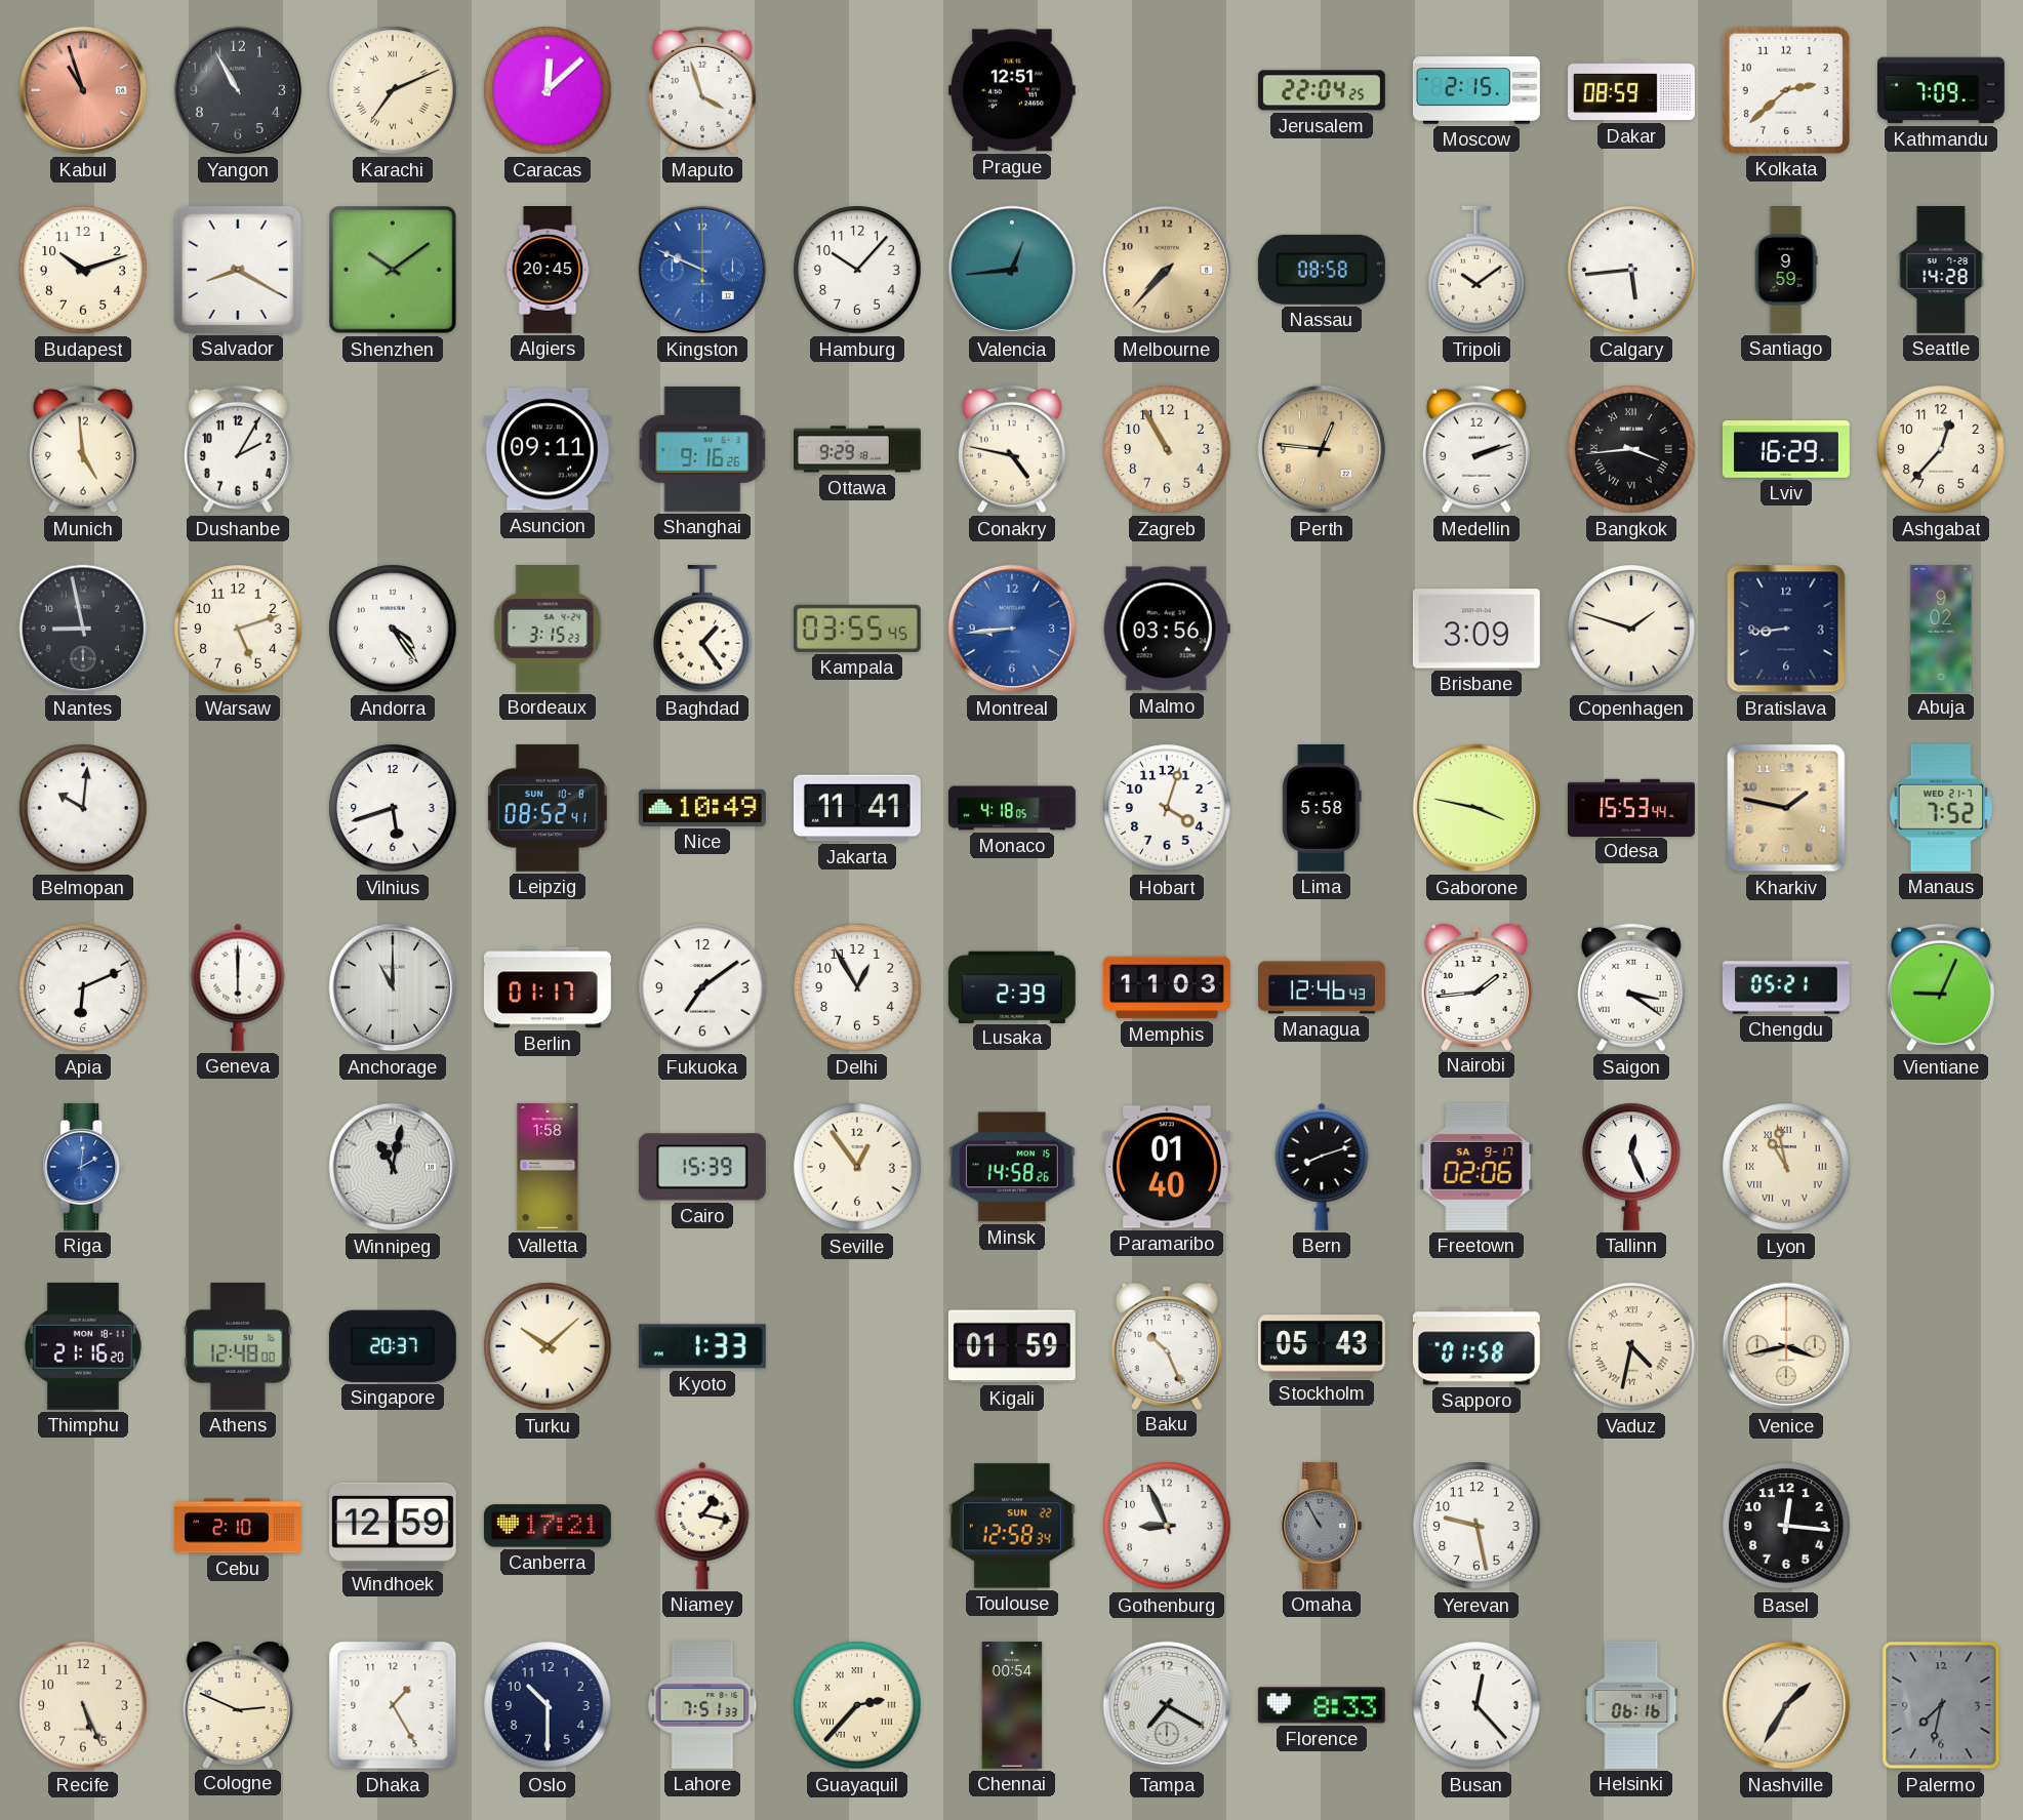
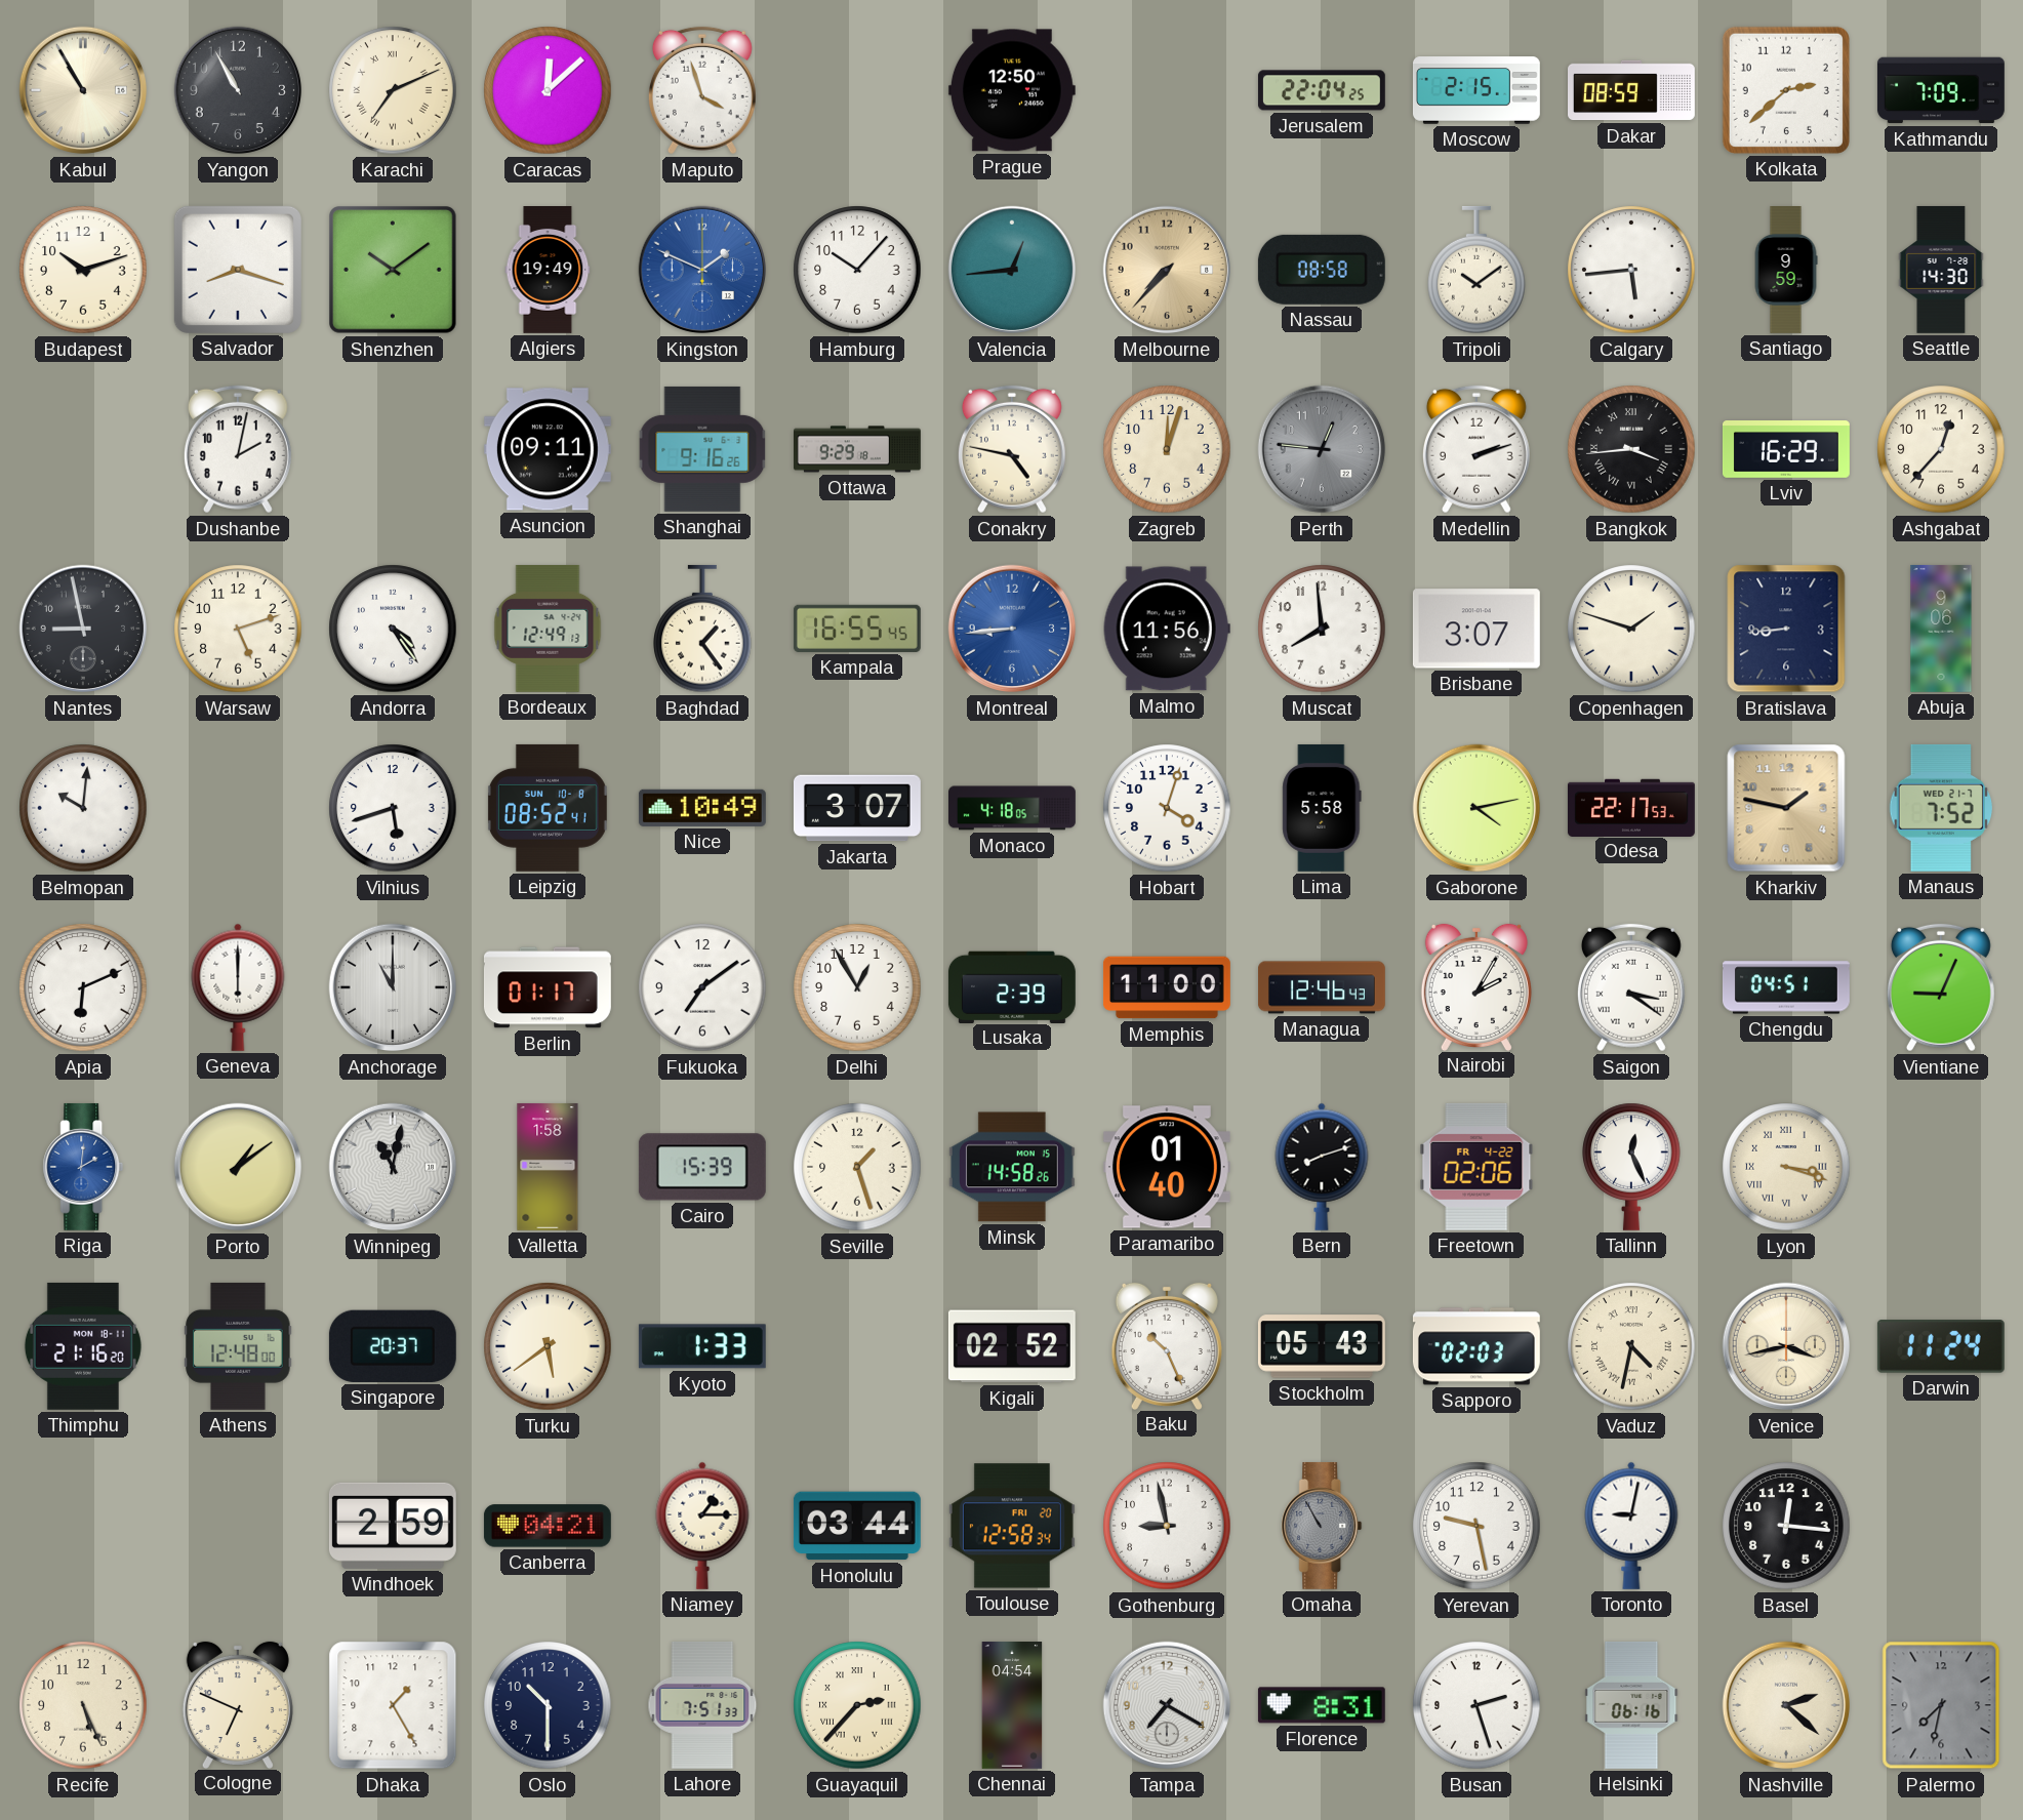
Kabul: 10:57 -> 10:55 (83, 90)
Kabul dial: salmon -> cream (83, 90)
Prague: 12:51 -> 12:50 (1012, 90)
Salvador: 8:20 -> 8:18 (238, 270)
Algiers: 20:45 -> 19:49 (548, 271)
Kingston: 9:49 -> 1:49 (702, 270)
Seattle: 14:28 -> 14:30 (1941, 270)
Munich: 4:59 -> none (83, 449)
Dushanbe: 2:05 -> 2:02 (238, 449)
Zagreb: 10:55 -> 12:03 (1167, 449)
Perth dial: champagne -> grey (1322, 449)
Bordeaux: 3:15 -> 12:49 (548, 629)
Kampala: 03:55 -> 16:55 (857, 629)
Malmo: 03:56 -> 11:56 (1167, 629)
Muscat: none -> 7:59 (1322, 629)
Brisbane: 3:09 -> 3:07 (1476, 629)
Abuja: 9:02 -> 9:06 (1941, 629)
Jakarta: 11:41 -> 3:07 (857, 808)
Gaborone: 3:47 -> 4:13 (1476, 808)
Odesa: 15:53 -> 22:17 (1631, 807)
Memphis: 11:03 -> 11:00 (1167, 987)
Nairobi: 1:44 -> 2:05 (1476, 986)
Chengdu: 05:21 -> 04:51 (1786, 987)
Porto: none -> 1:09 (238, 1167)
Seville: 12:54 -> 1:27 (857, 1167)
Freetown date: SA 9-17 -> FR 4-22 (1476, 1167)
Lyon: 10:58 -> 3:18 (1786, 1167)
Turku: 10:08 -> 5:39 (548, 1346)
Kigali: 01:59 -> 02:52 (1012, 1346)
Sapporo: 01:58 -> 02:03 (1476, 1346)
Darwin: none -> 11:24 (1941, 1347)
Cebu: 2:10 -> none (239, 1526)
Windhoek: 12:59 -> 2:59 (393, 1526)
Canberra: 17:21 -> 04:21 (548, 1526)
Niamey: 1:17 -> 1:15 (702, 1526)
Honolulu: none -> 03:44 (857, 1526)
Toulouse date: SUN 22 -> FRI 20 (1012, 1526)
Gothenburg: 8:56 -> 8:58 (1167, 1526)
Toronto: none -> 9:02 (1631, 1526)
Cologne: 2:49 -> 6:49 (238, 1704)
Chennai: 00:54 -> 04:54 (1012, 1706)
Florence: 8:33 -> 8:31 (1322, 1705)
Busan: 12:23 -> 2:27 (1476, 1705)
Nashville: 1:35 -> 2:22 (1786, 1705)
